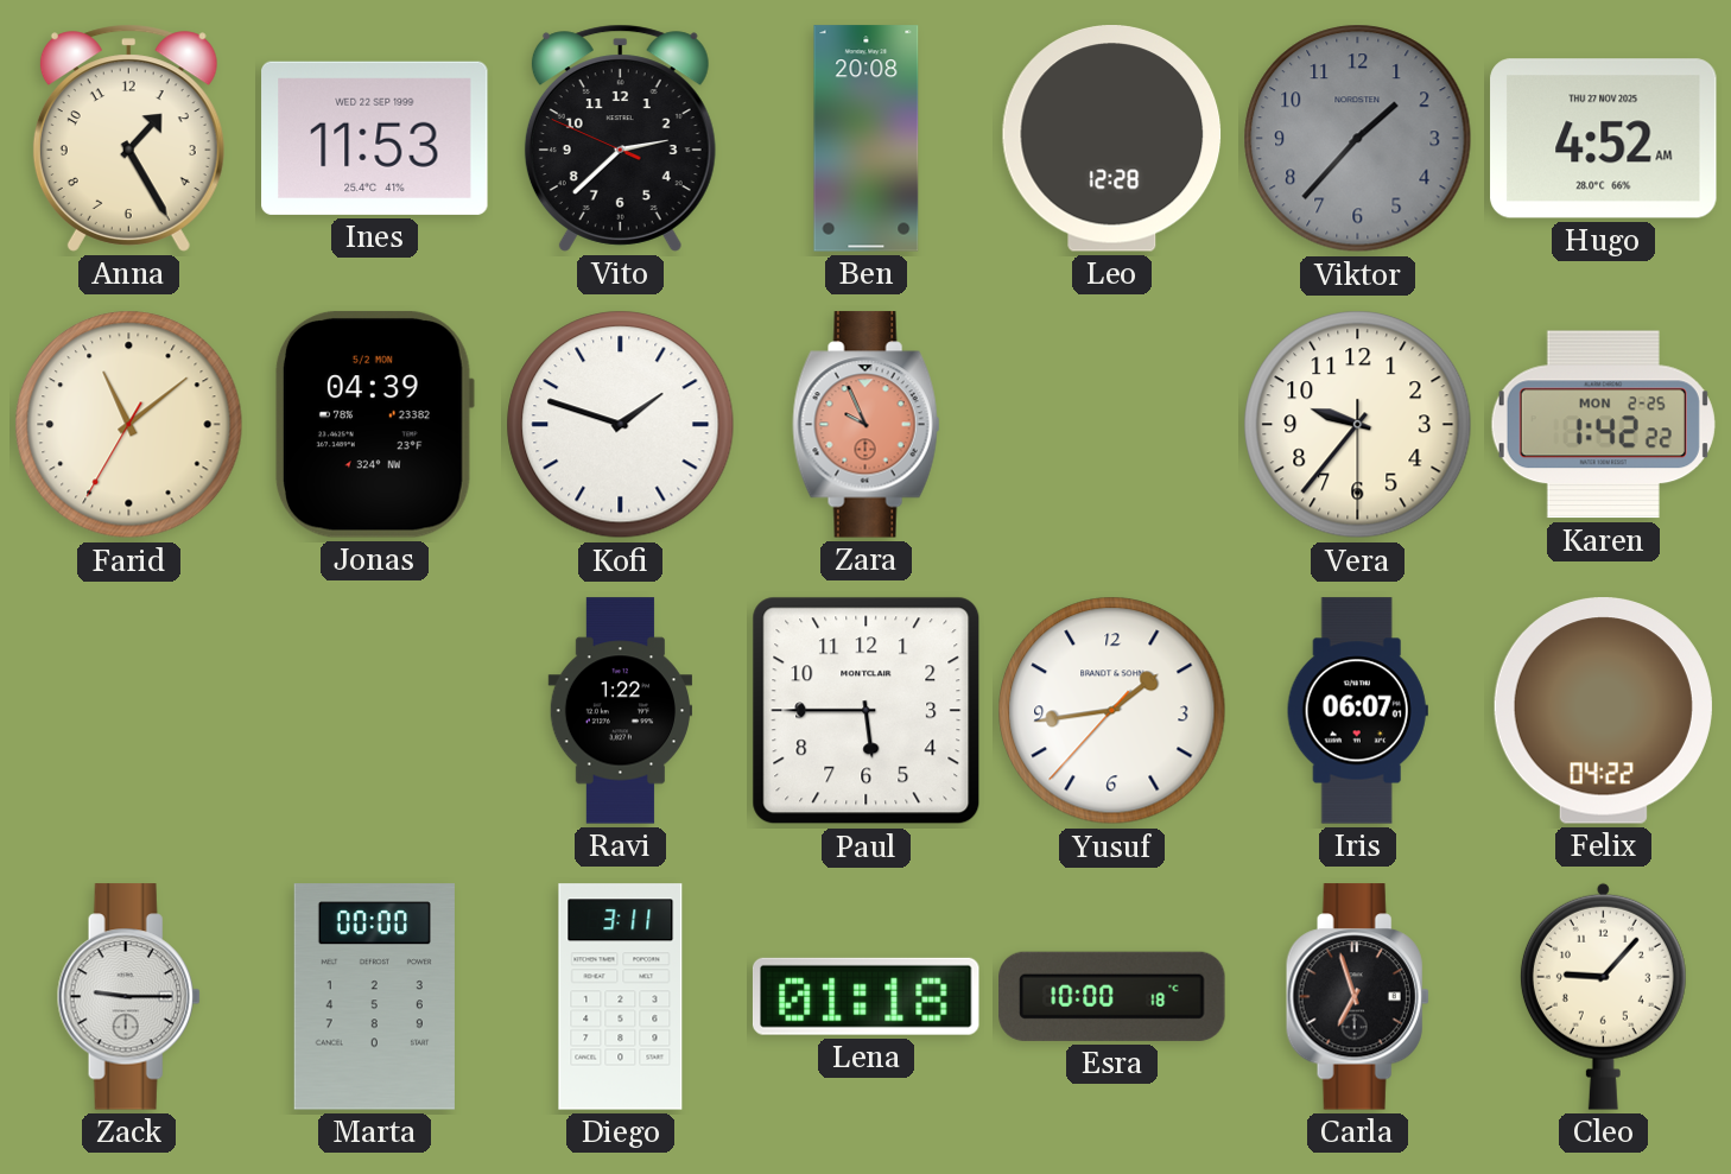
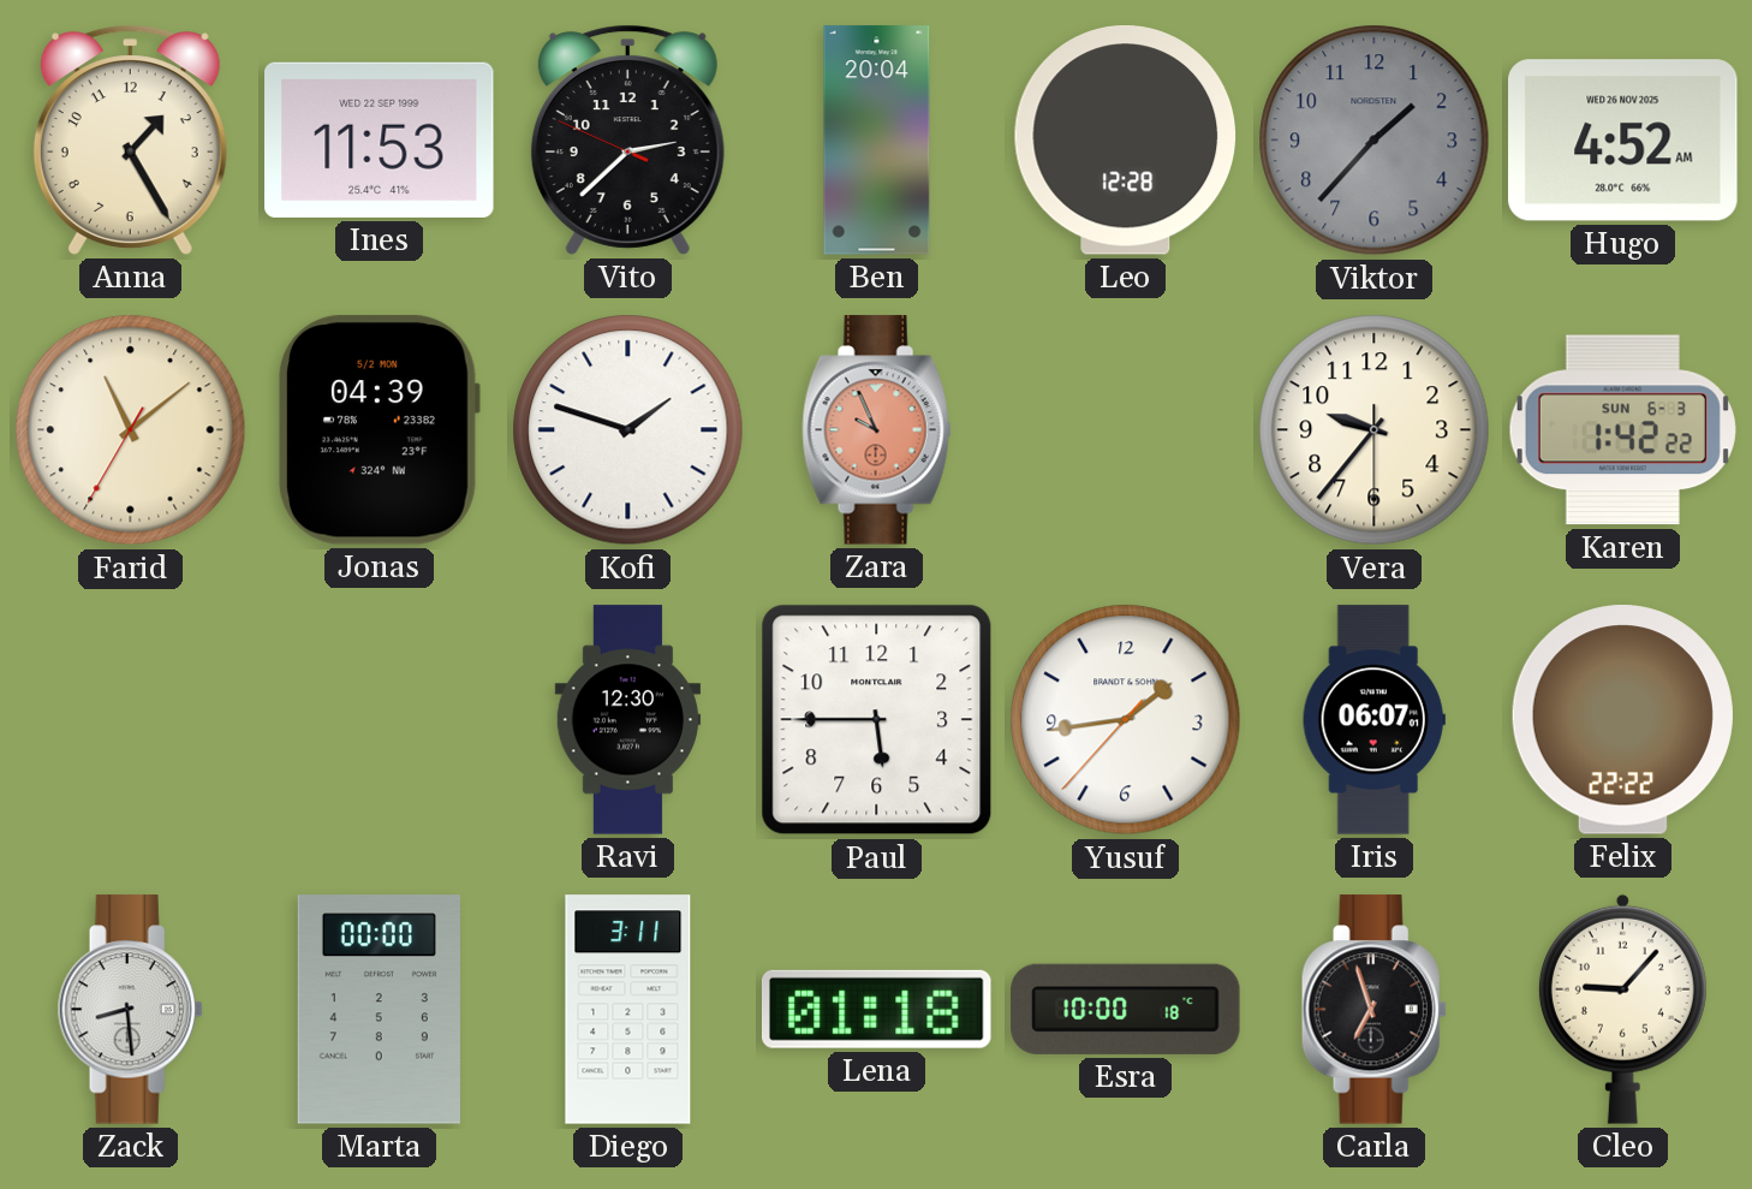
Ben: 20:08 -> 20:04 (877, 141)
Hugo date: THU 27 NOV 2025 -> WED 26 NOV 2025 (1623, 141)
Karen date: MON 2-25 -> SUN 6-3 (1622, 430)
Ravi: 1:22 -> 12:30 (627, 720)
Felix: 04:22 -> 22:22 (1622, 720)
Zack: 9:15 -> 8:29 (130, 1010)
